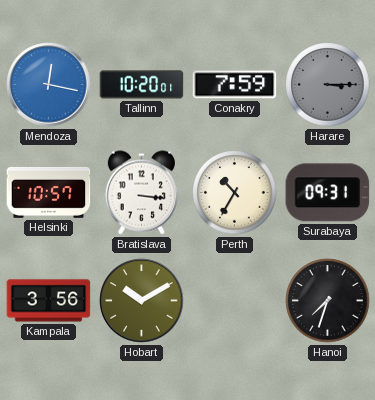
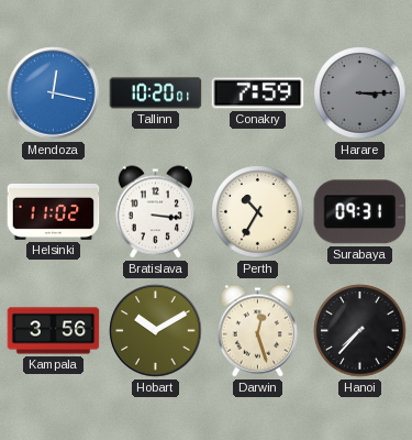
Helsinki: 10:57 -> 11:02 (54, 211)
Darwin: none -> 12:27 (257, 331)
Hanoi: 7:33 -> 7:37 (360, 331)
